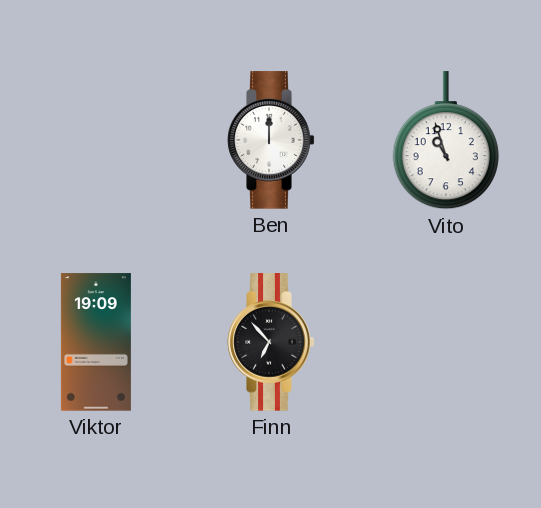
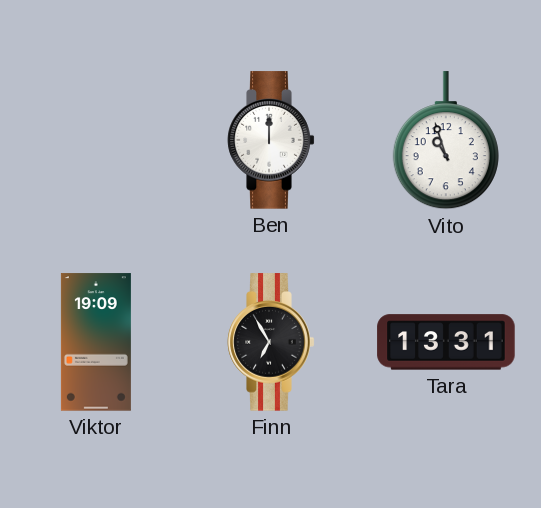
Finn: 6:53 -> 6:55 (271, 342)
Tara: none -> 13:31 (446, 342)
